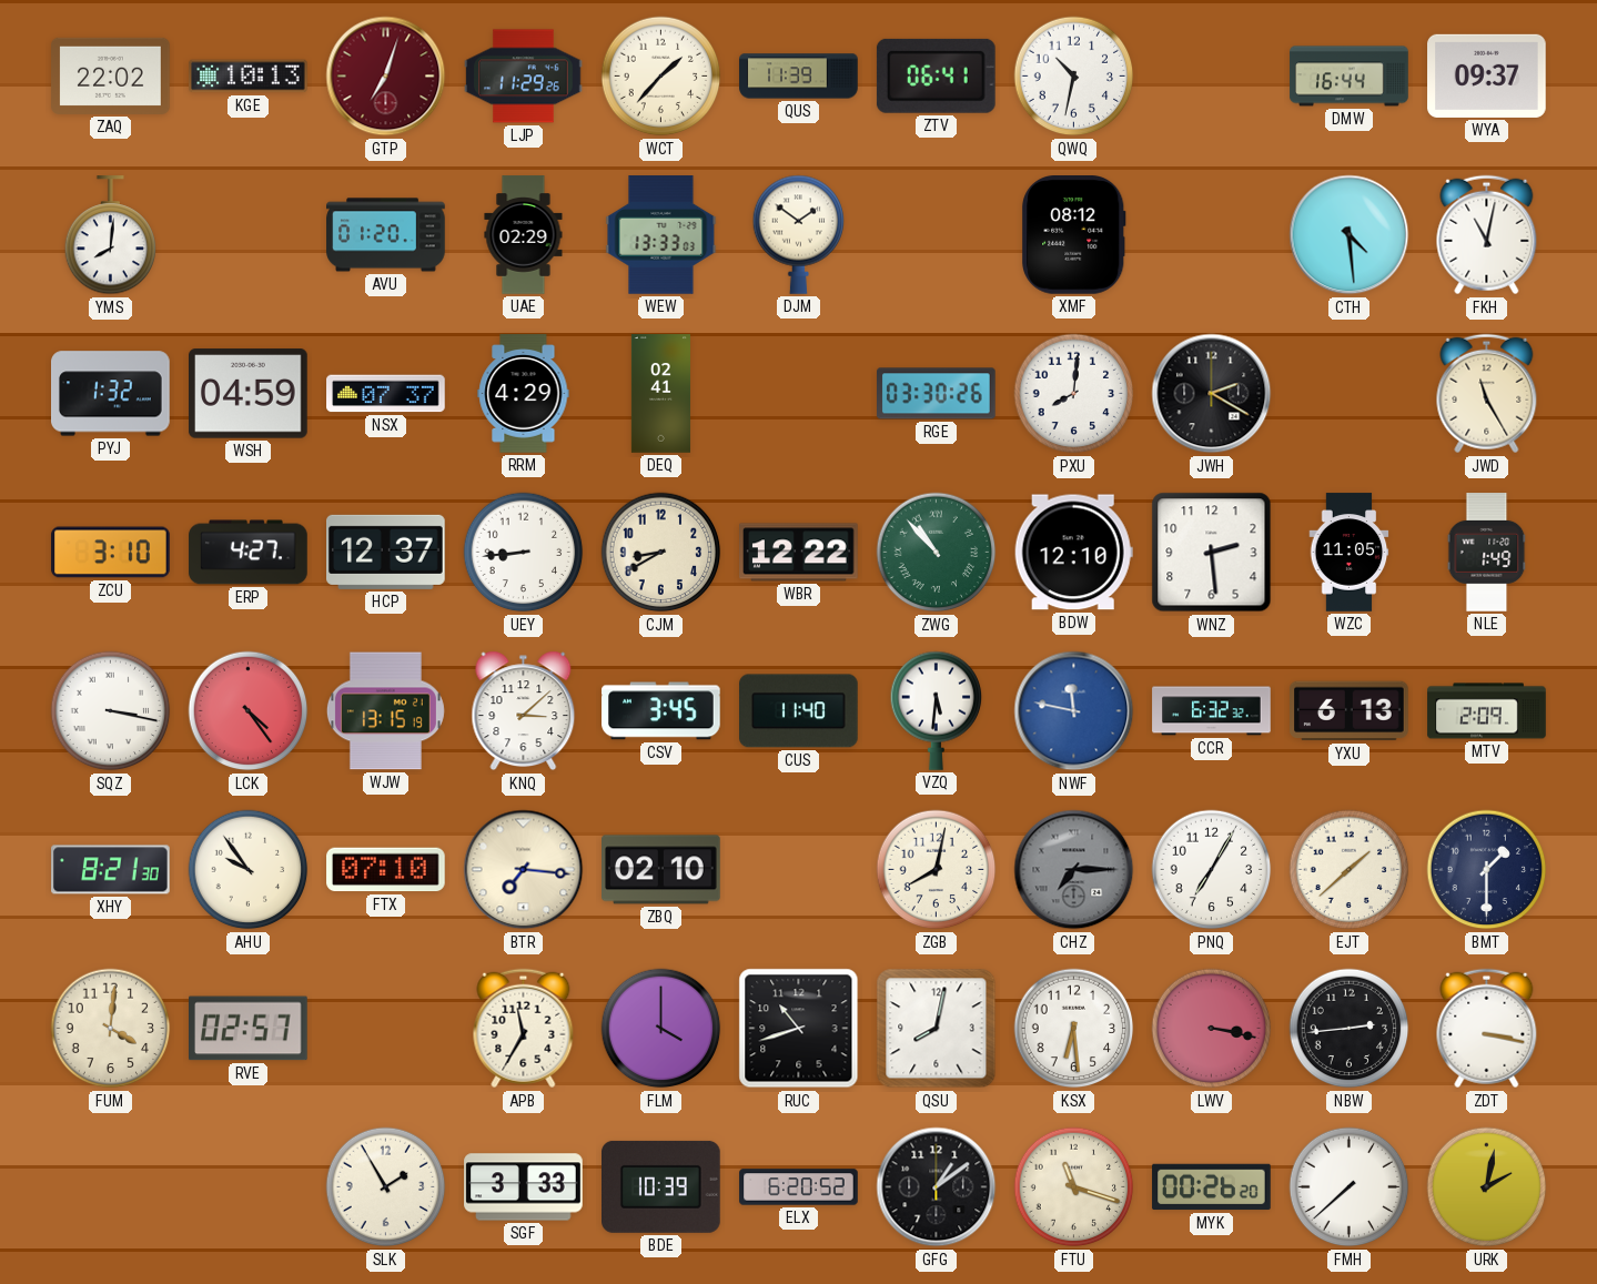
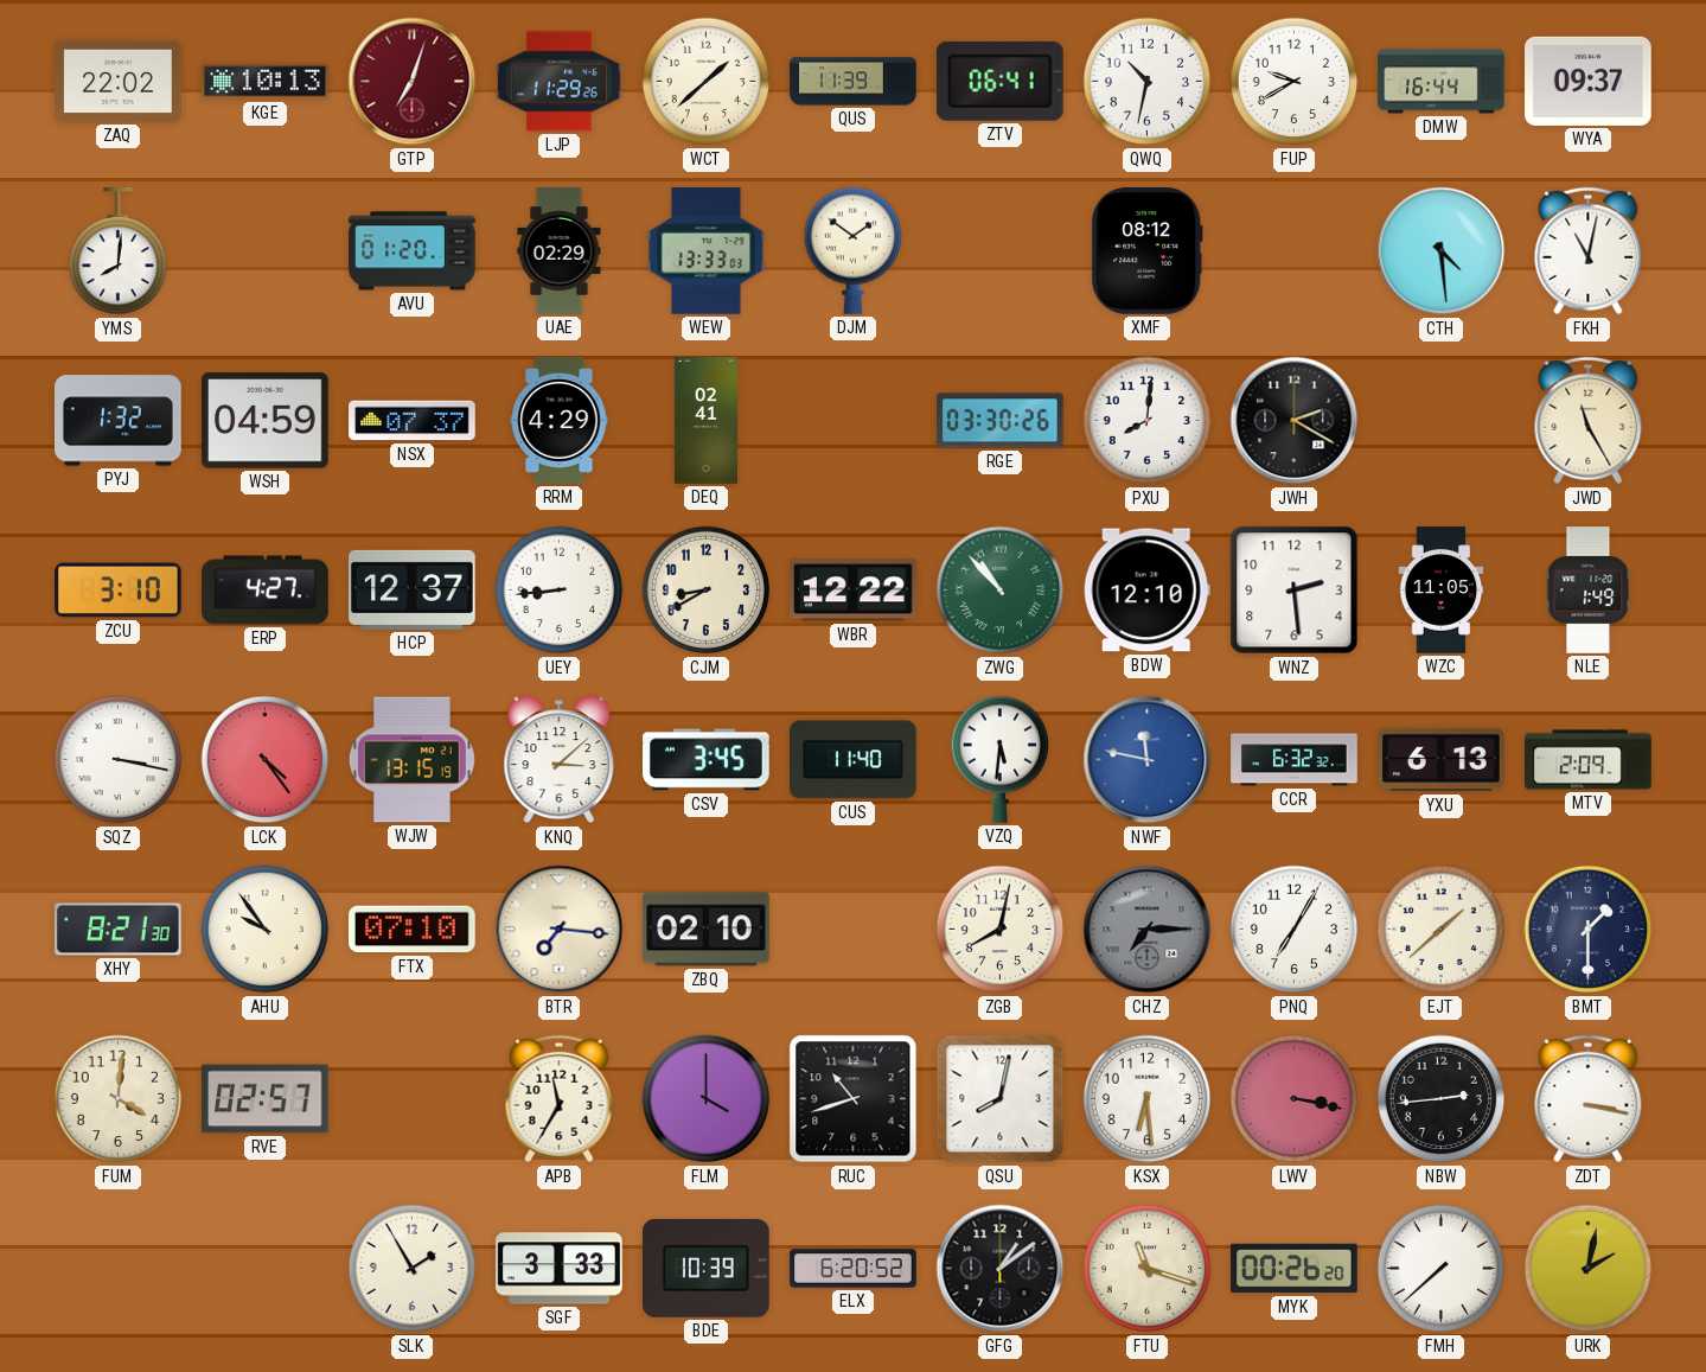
WCT: 1:37 -> 1:38 (707, 82)
FUP: none -> 9:40 (1295, 82)
